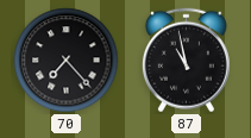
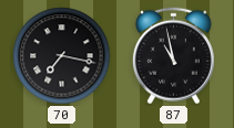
70: 7:23 -> 7:17 (62, 56)
